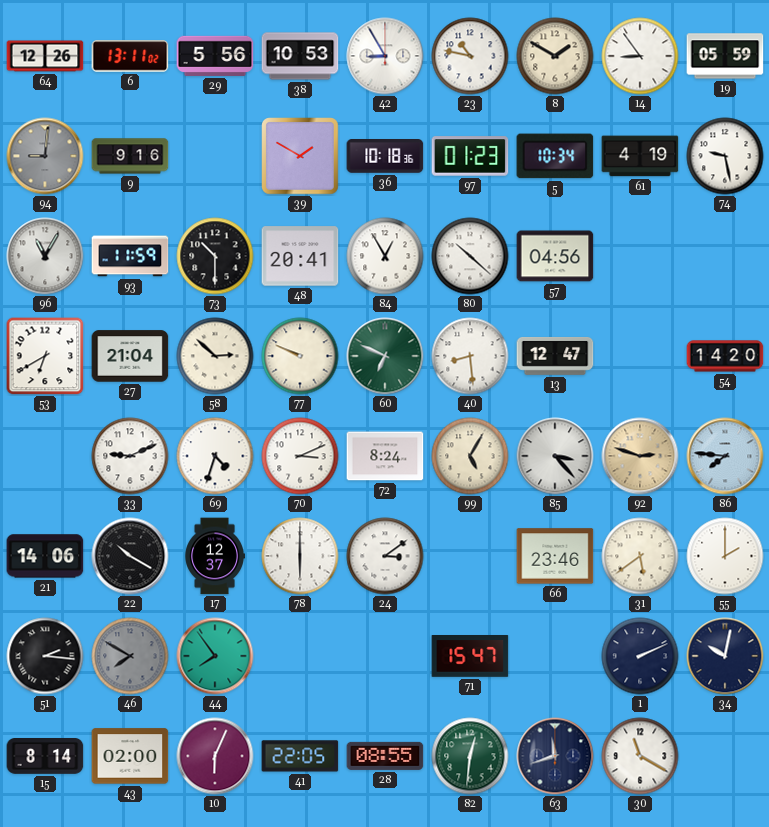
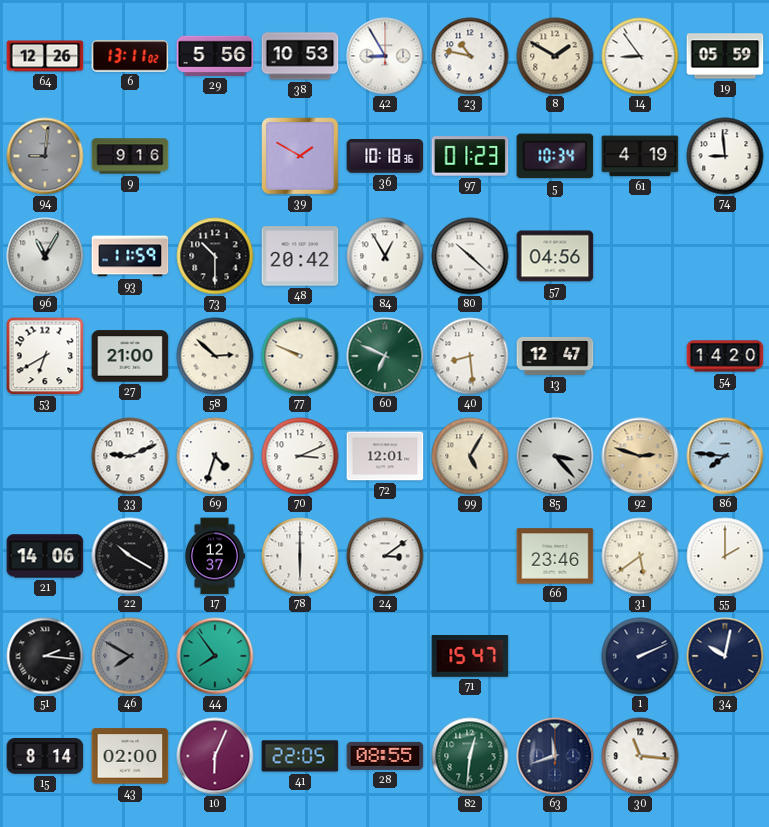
74: 9:28 -> 8:59 (725, 156)
48: 20:41 -> 20:42 (300, 256)
27: 21:04 -> 21:00 (130, 356)
72: 8:24 -> 12:01 (385, 456)
30: 11:20 -> 11:16 (640, 756)
